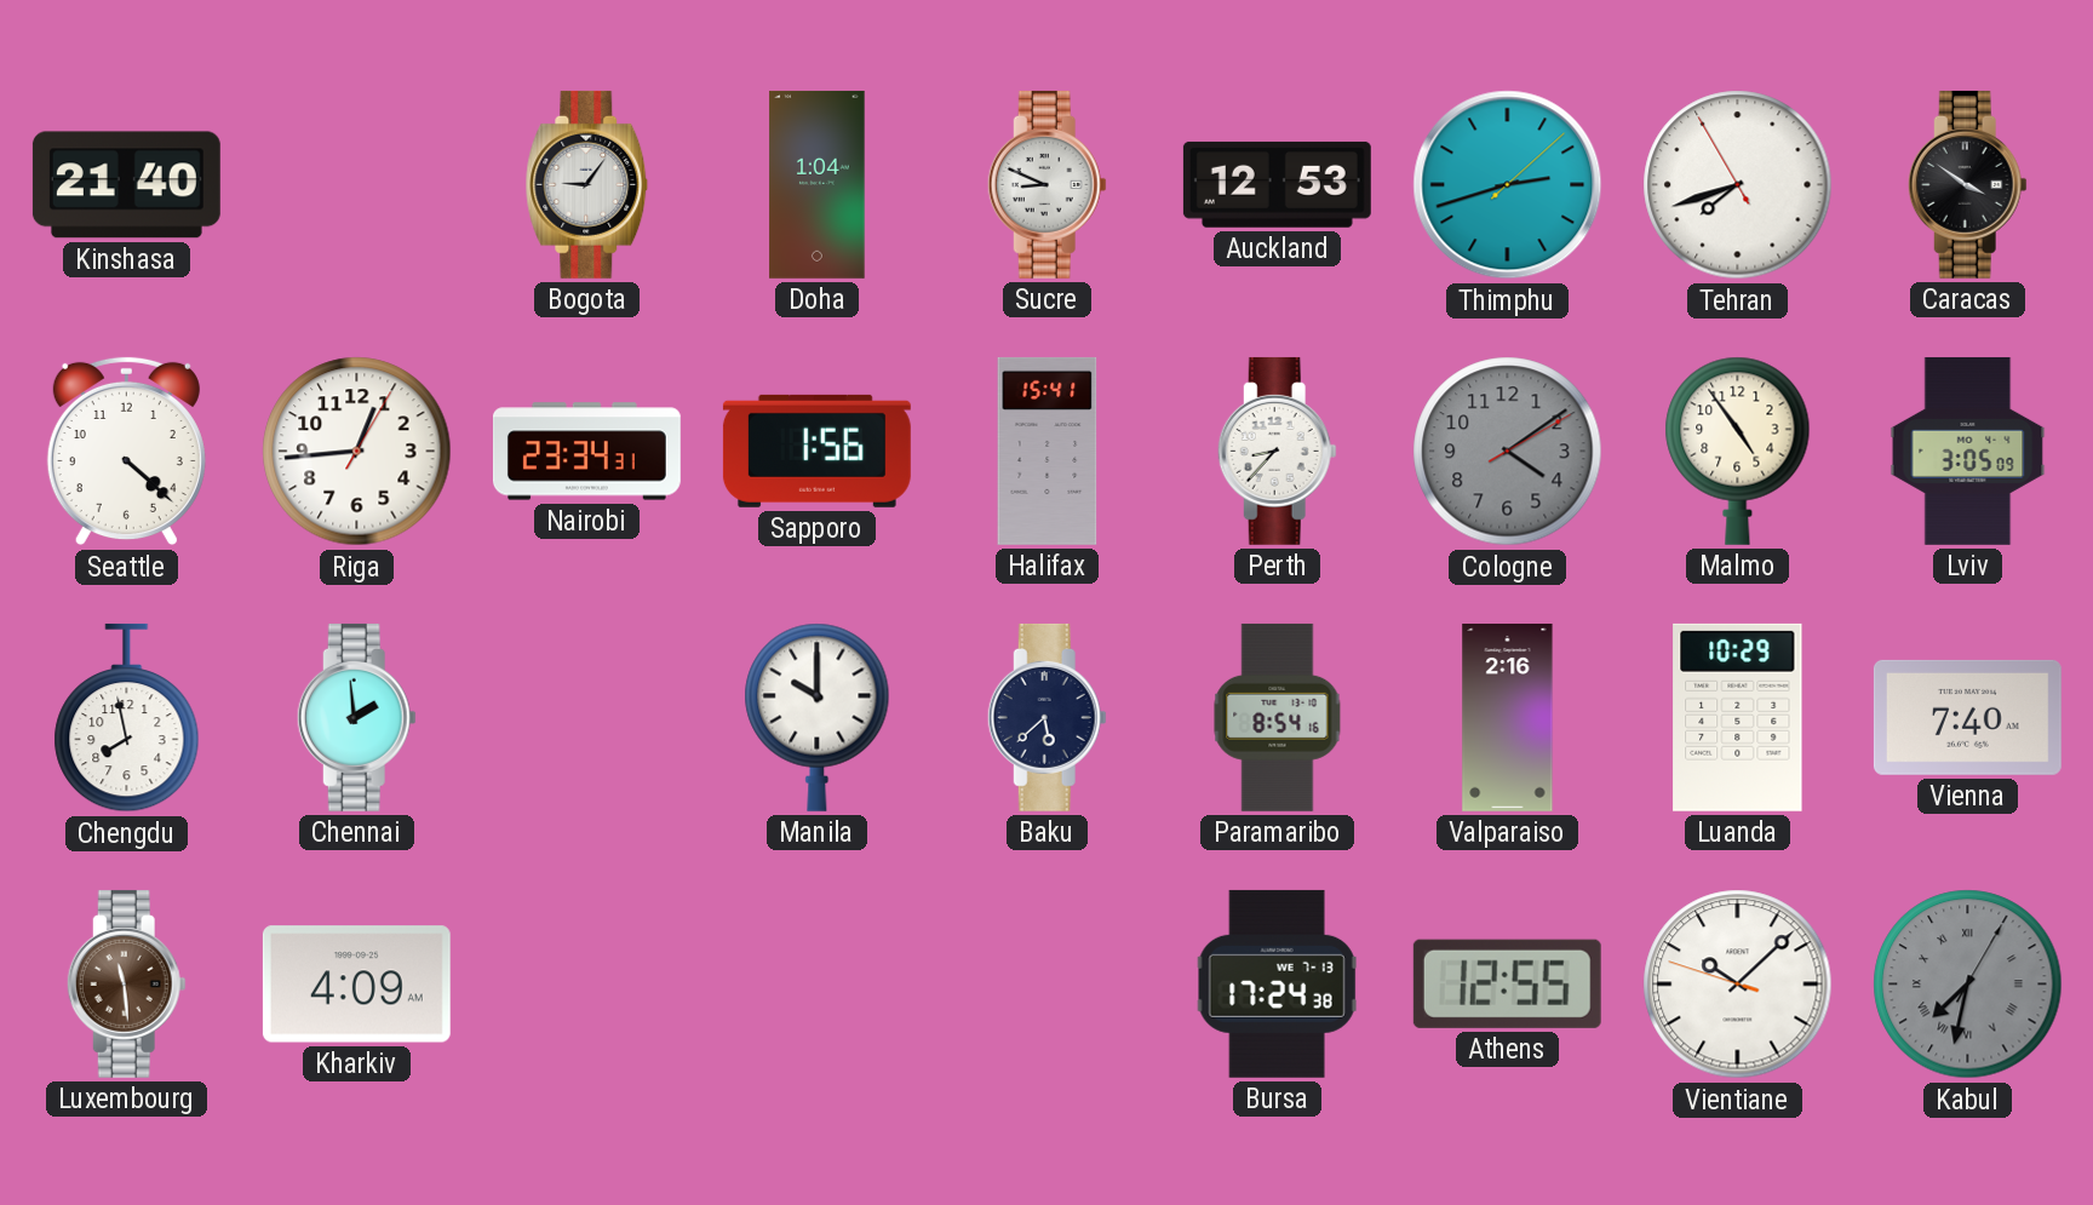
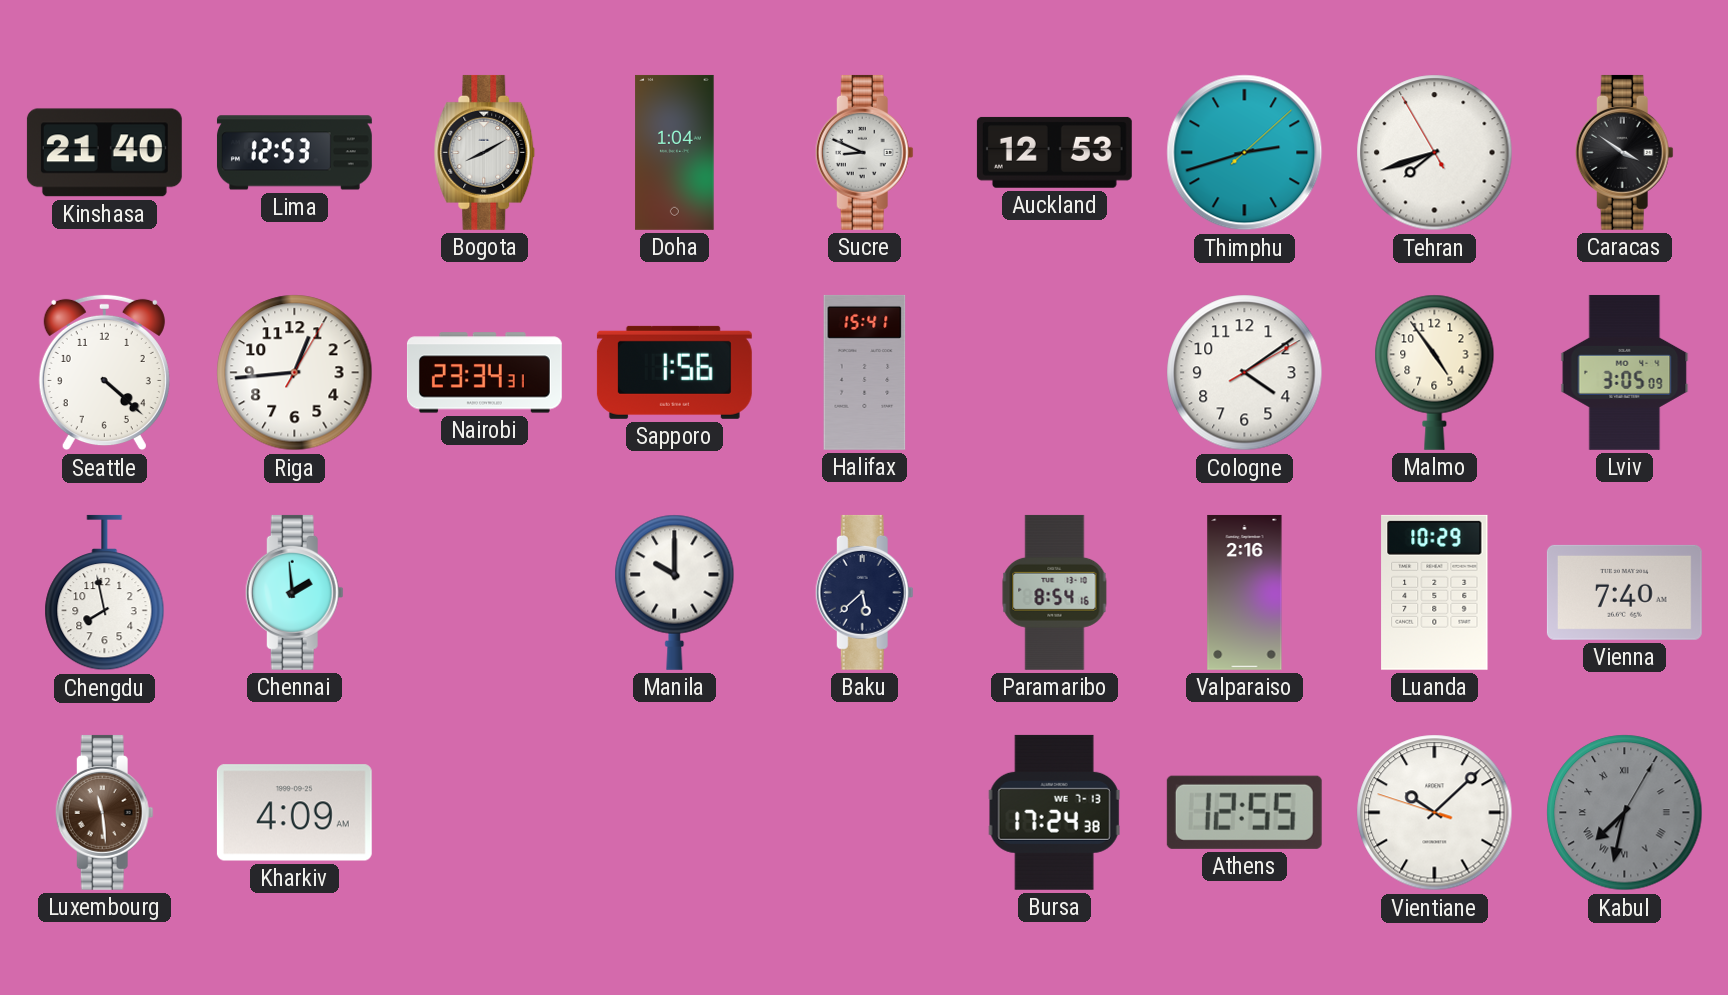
Lima: none -> 12:53 (294, 153)
Bogota: 9:06 -> 8:10 (485, 152)
Perth: 8:37 -> none (1277, 451)
Cologne dial: grey -> white (1245, 373)
